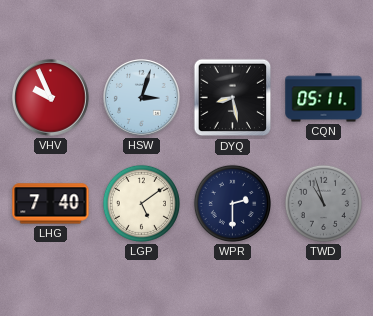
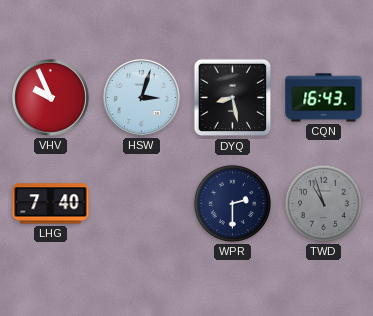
CQN: 05:11 -> 16:43 (324, 98)
LGP: 5:09 -> none (141, 203)
